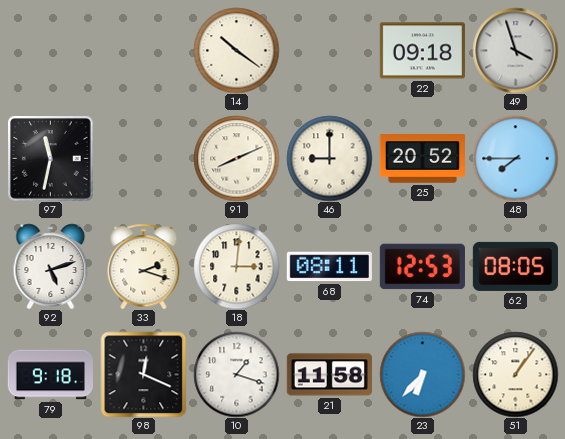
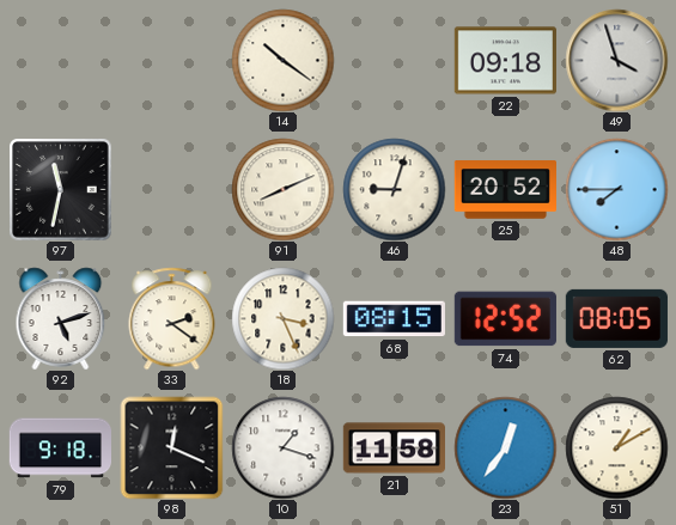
46: 9:00 -> 9:03 (394, 189)
33: 2:18 -> 2:21 (172, 318)
18: 3:01 -> 3:26 (282, 318)
68: 08:11 -> 08:15 (394, 319)
74: 12:53 -> 12:52 (505, 319)
23: 6:37 -> 12:36 (505, 447)
51: 1:06 -> 1:10 (616, 447)
